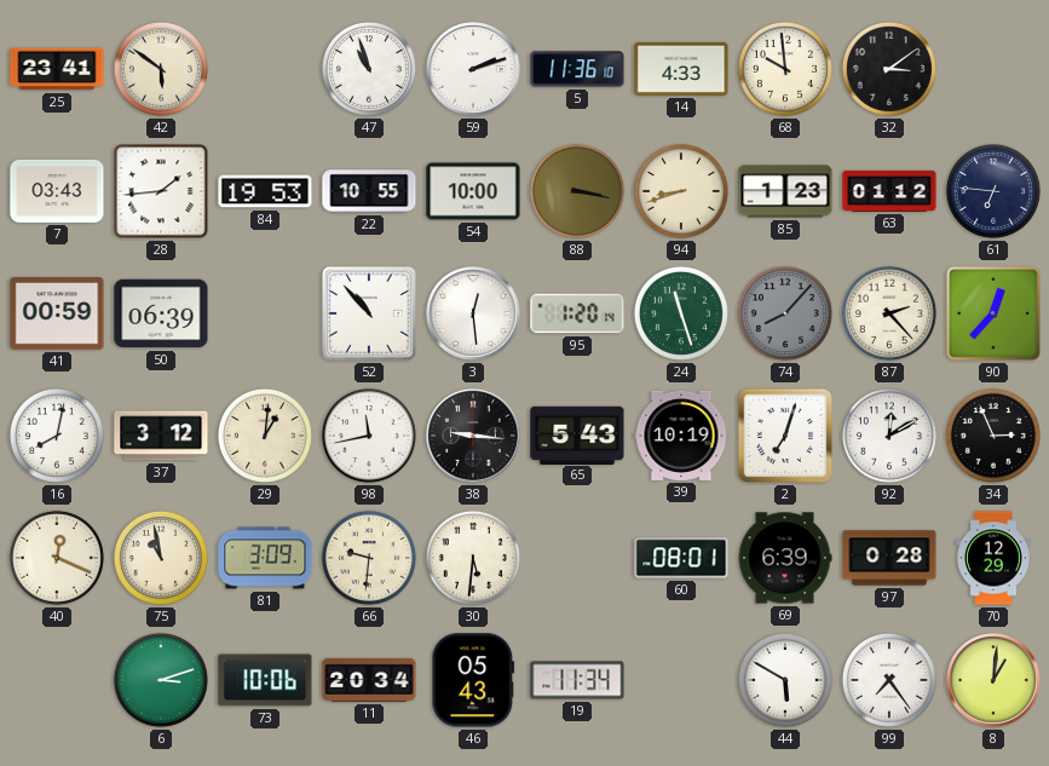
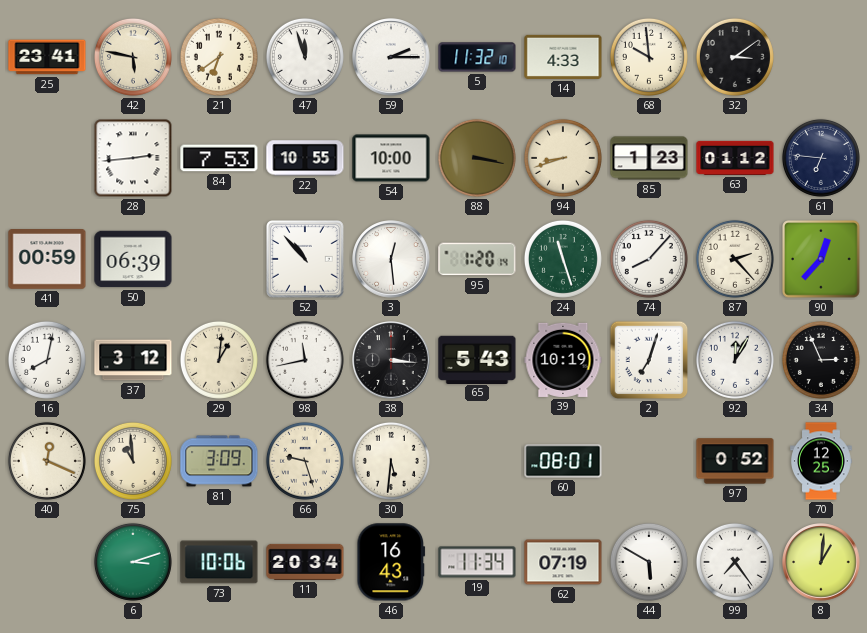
42: 5:51 -> 5:47 (133, 57)
21: none -> 6:39 (219, 57)
47: 10:57 -> 11:57 (305, 57)
59: 2:12 -> 2:15 (391, 57)
5: 11:36 -> 11:32 (477, 57)
7: 03:43 -> none (57, 191)
28: 1:44 -> 2:44 (133, 158)
84: 19:53 -> 7:53 (219, 158)
74 dial: grey -> white (649, 259)
38: 9:16 -> 3:16 (391, 360)
92: 12:10 -> 12:05 (735, 360)
75: 10:58 -> 10:59 (133, 461)
66: 9:31 -> 9:27 (305, 461)
69: 6:39 -> none (785, 558)
97: 0:28 -> 0:52 (735, 461)
70: 12:29 -> 12:25 (822, 461)
46: 05:43 -> 16:43 (391, 562)
62: none -> 07:19 (563, 562)
